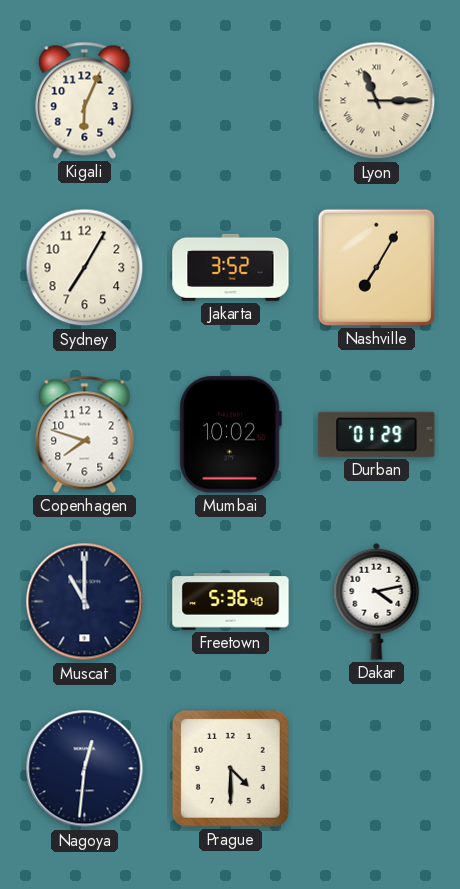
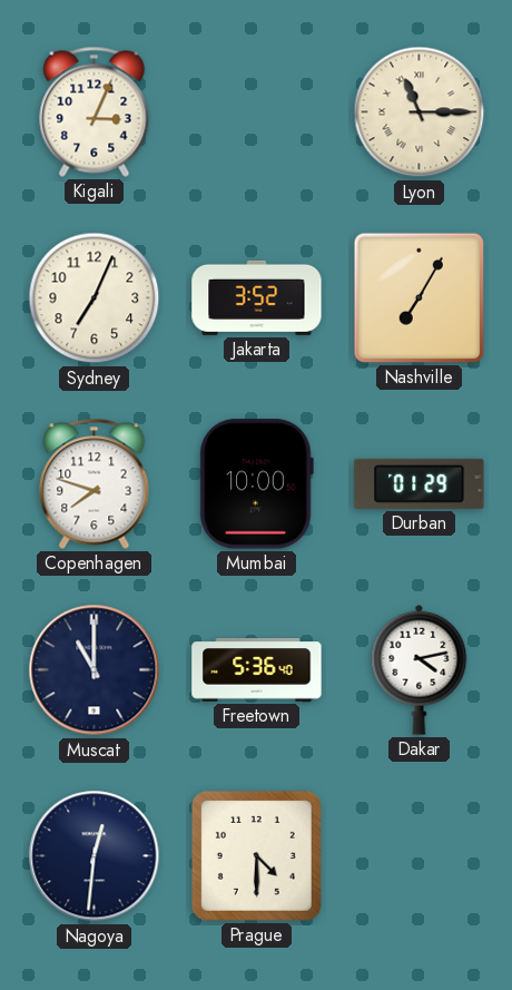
Kigali: 6:04 -> 3:04 (95, 111)
Sydney: 7:05 -> 7:04 (95, 298)
Mumbai: 10:02 -> 10:00 (256, 484)
